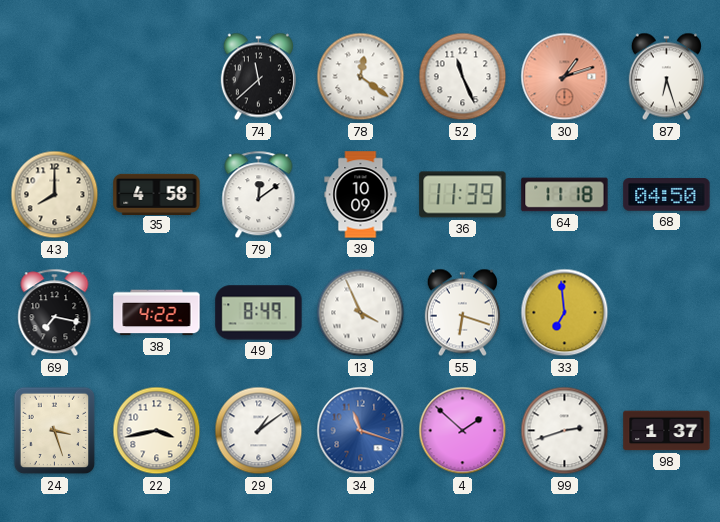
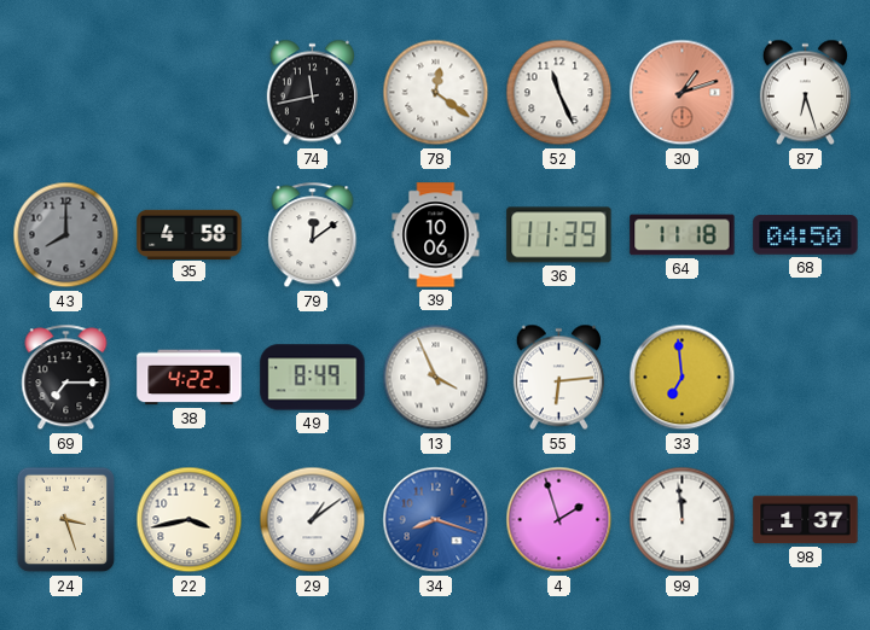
74: 11:38 -> 11:43 (312, 93)
43 dial: cream -> grey (66, 235)
39: 10:09 -> 10:06 (436, 235)
69: 7:17 -> 7:15 (66, 378)
55: 6:18 -> 6:14 (558, 378)
34: 11:18 -> 8:18 (436, 520)
4: 1:52 -> 1:57 (559, 520)
99: 2:42 -> 11:59 (683, 520)
